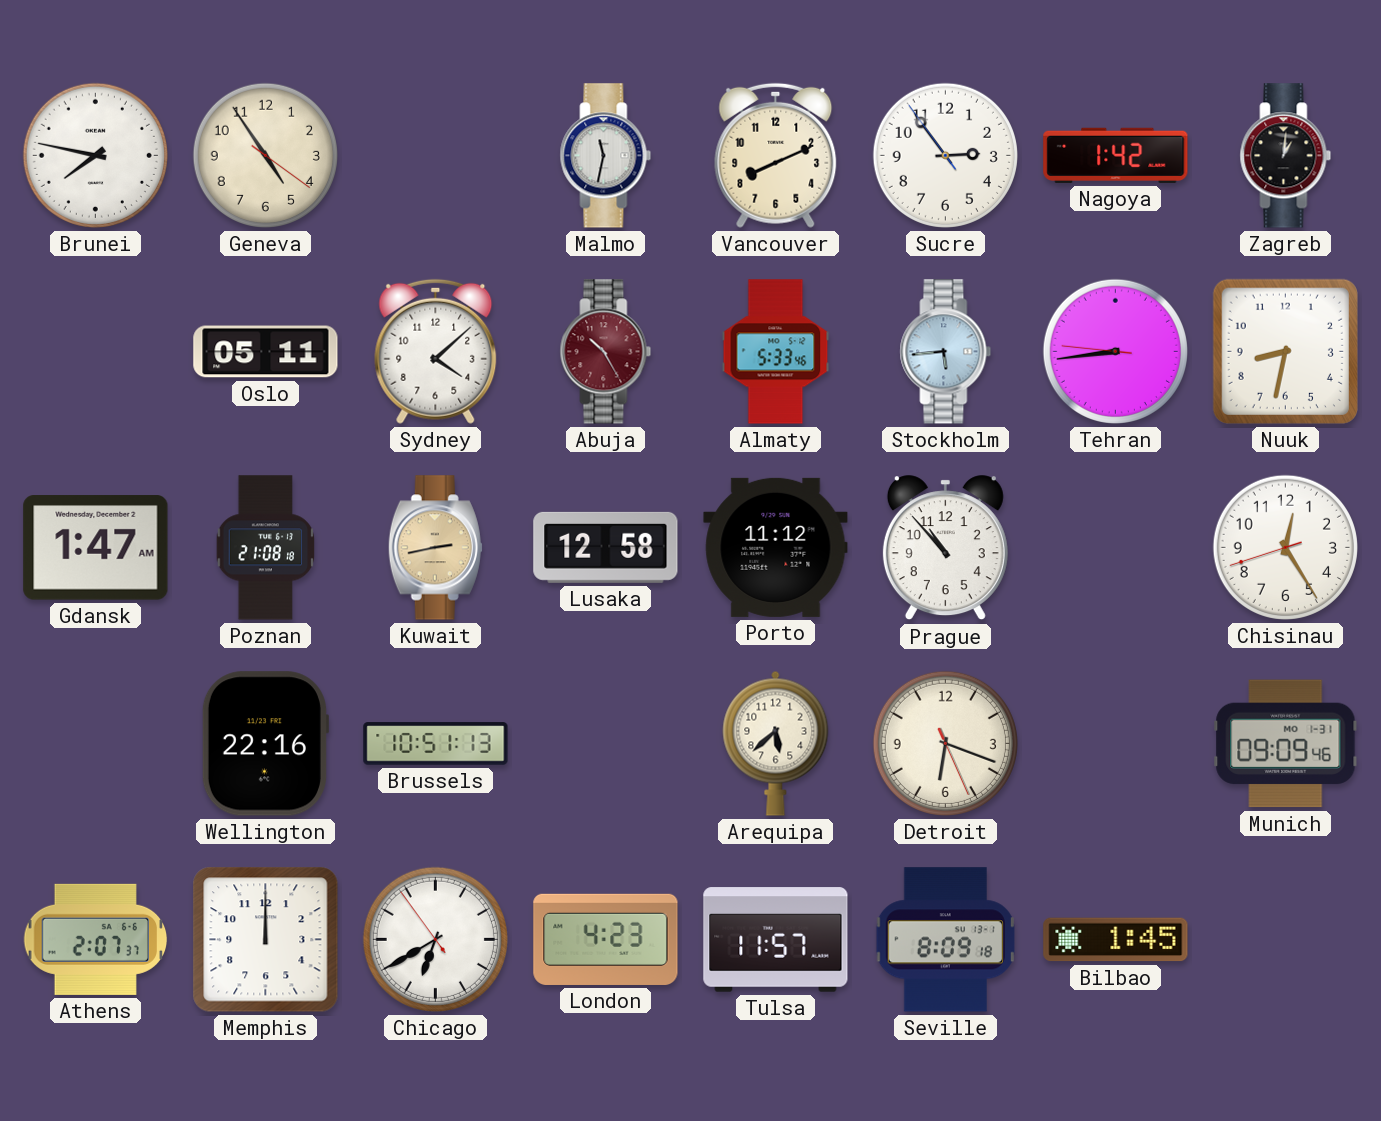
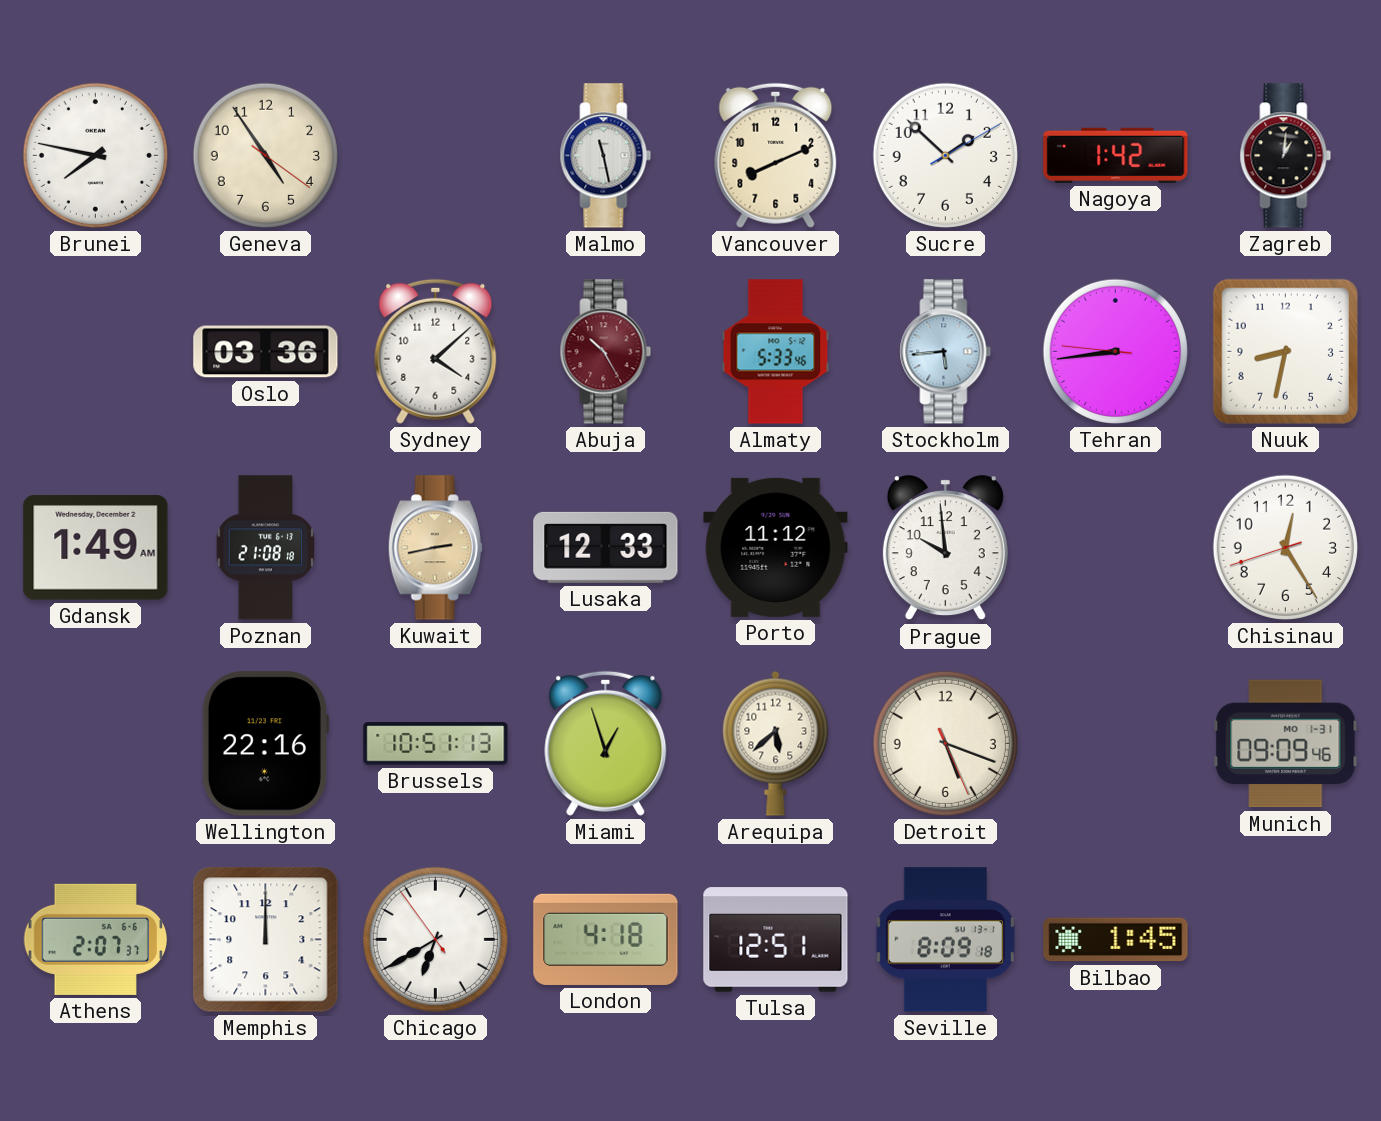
Malmo: 11:32 -> 11:28 (606, 156)
Sucre: 2:53 -> 1:52 (945, 155)
Oslo: 05:11 -> 03:36 (266, 352)
Gdansk: 1:47 -> 1:49 (96, 548)
Lusaka: 12:58 -> 12:33 (606, 547)
Prague: 10:53 -> 9:59 (945, 548)
Miami: none -> 12:57 (606, 743)
Detroit: 6:18 -> 5:18 (945, 743)
London: 4:23 -> 4:18 (606, 939)
Tulsa: 11:57 -> 12:51 (776, 940)
